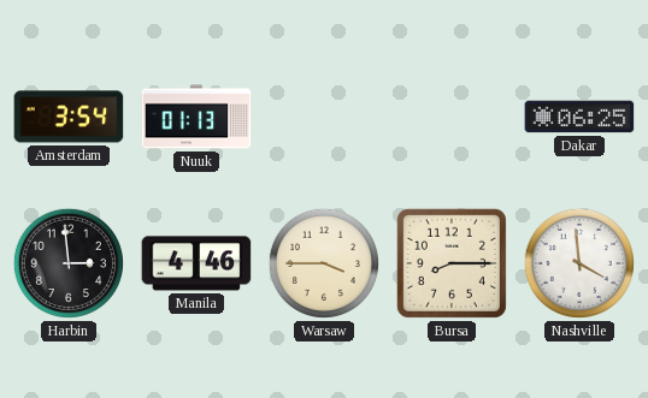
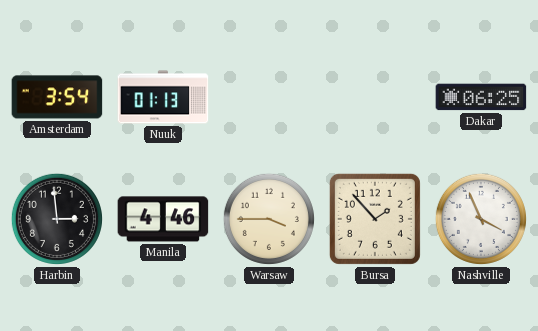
Bursa: 8:15 -> 1:53 (375, 219)
Nashville: 3:59 -> 3:56 (481, 219)
